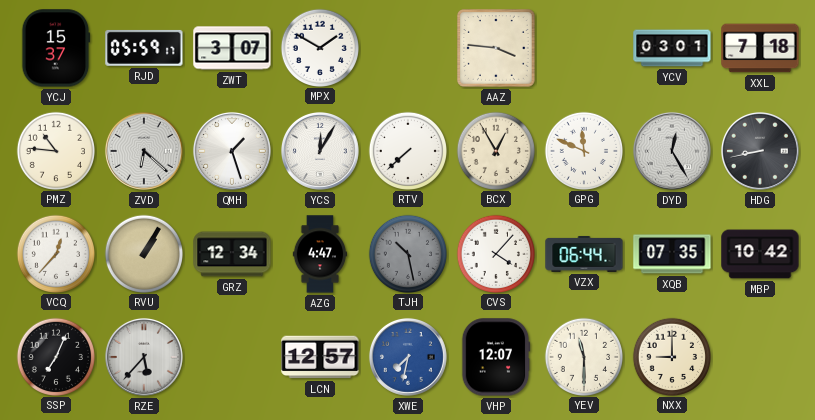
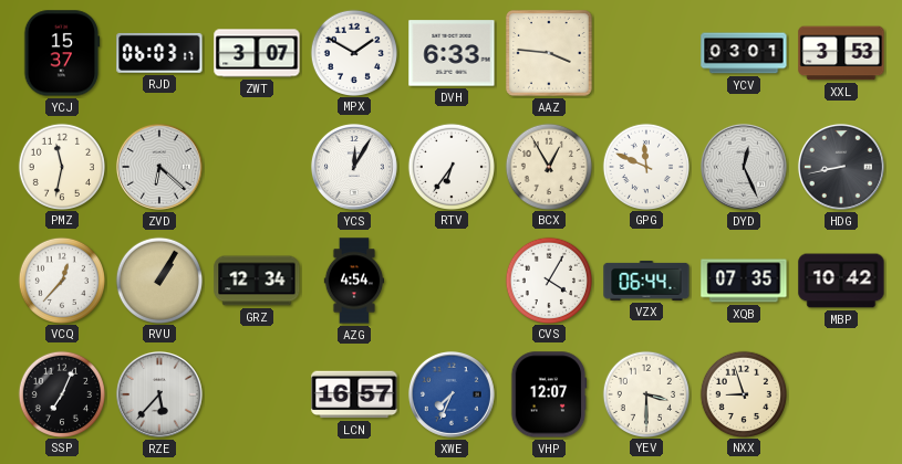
RJD: 05:59 -> 06:03 (159, 53)
DVH: none -> 6:33 (452, 53)
XXL: 7:18 -> 3:53 (841, 53)
PMZ: 10:46 -> 11:32 (61, 166)
QMH: 1:27 -> none (232, 151)
RTV: 7:38 -> 6:36 (450, 166)
DYD: 12:25 -> 12:26 (744, 167)
AZG: 4:47 -> 4:54 (354, 281)
TJH: 10:28 -> none (407, 253)
CVS: 4:07 -> 4:05 (548, 280)
LCN: 12:57 -> 16:57 (354, 394)
XWE: 7:32 -> 7:34 (452, 394)
YEV: 11:30 -> 3:30 (645, 393)
NXX: 9:00 -> 8:57 (743, 393)
